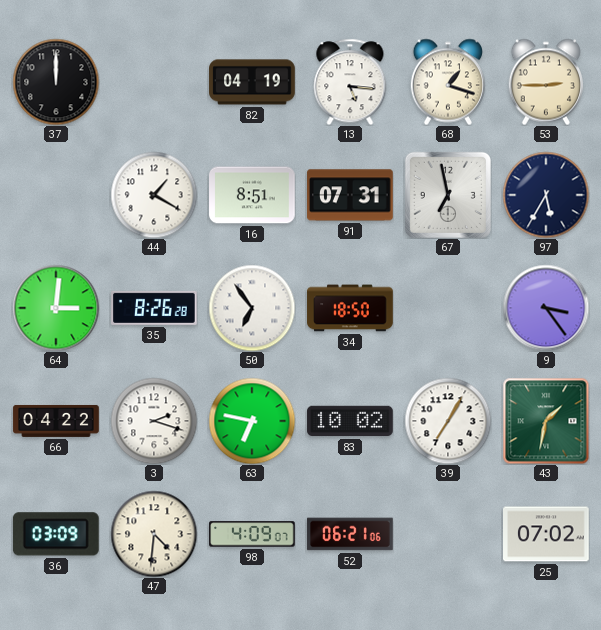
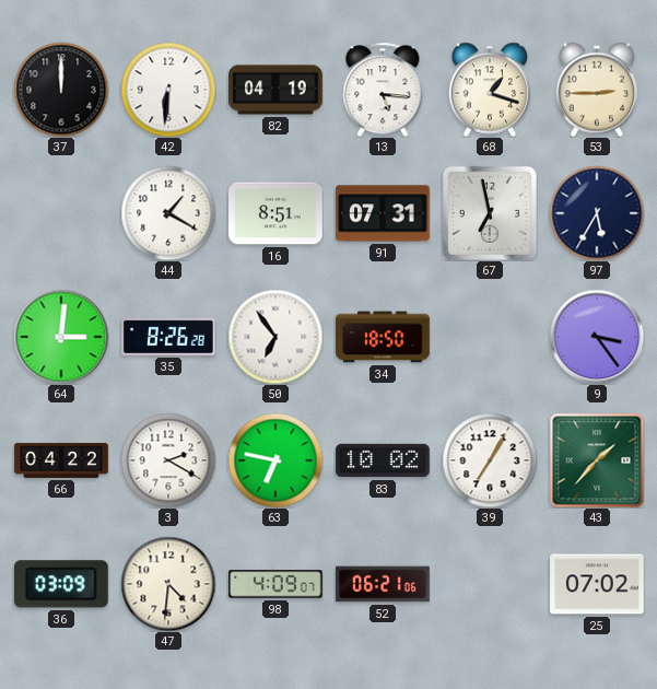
42: none -> 6:31 (168, 90)
3: 2:18 -> 2:20 (168, 460)
43: 1:32 -> 1:37 (597, 460)
